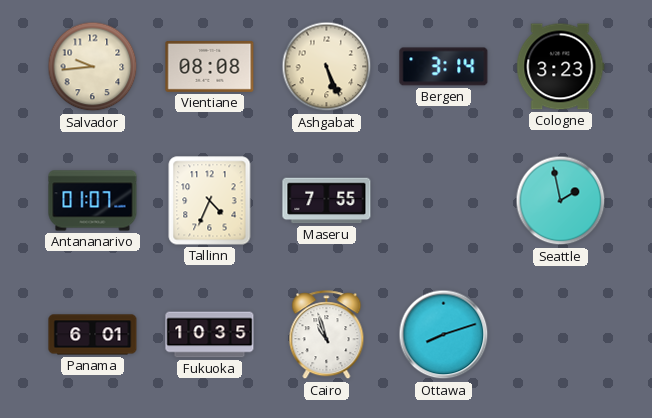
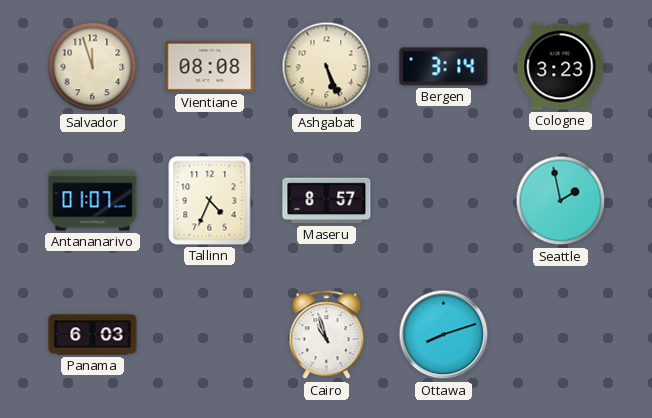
Salvador: 9:44 -> 11:57 (93, 67)
Maseru: 7:55 -> 8:57 (327, 201)
Panama: 6:01 -> 6:03 (93, 335)
Fukuoka: 10:35 -> none (210, 335)
